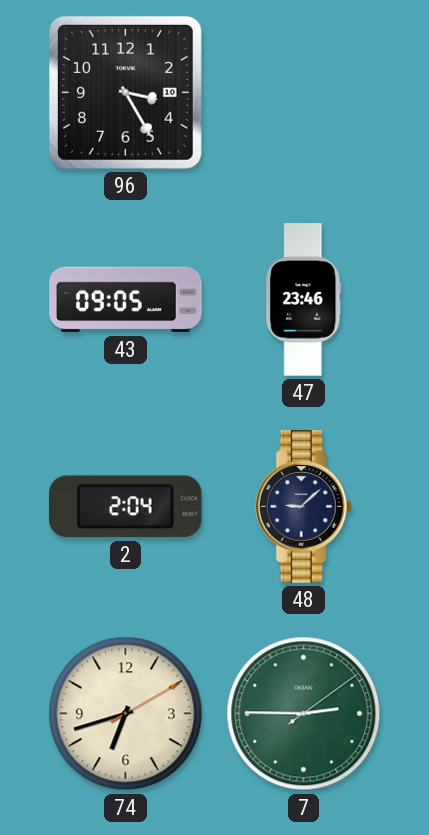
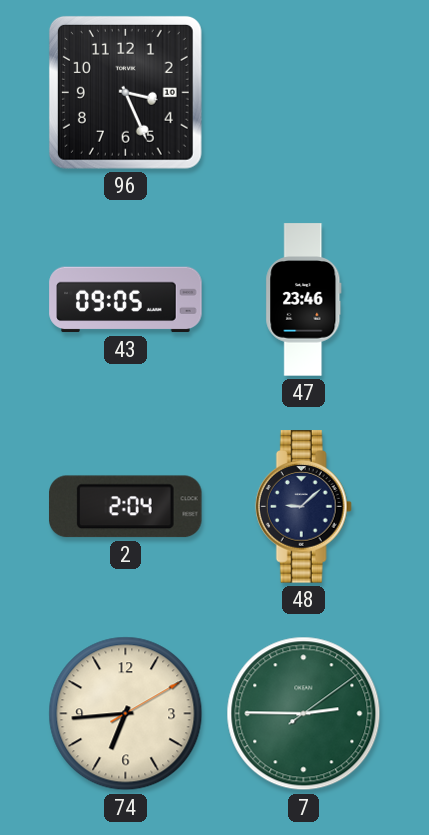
96: 3:25 -> 3:26 (125, 92)
74: 6:42 -> 6:44 (126, 714)
